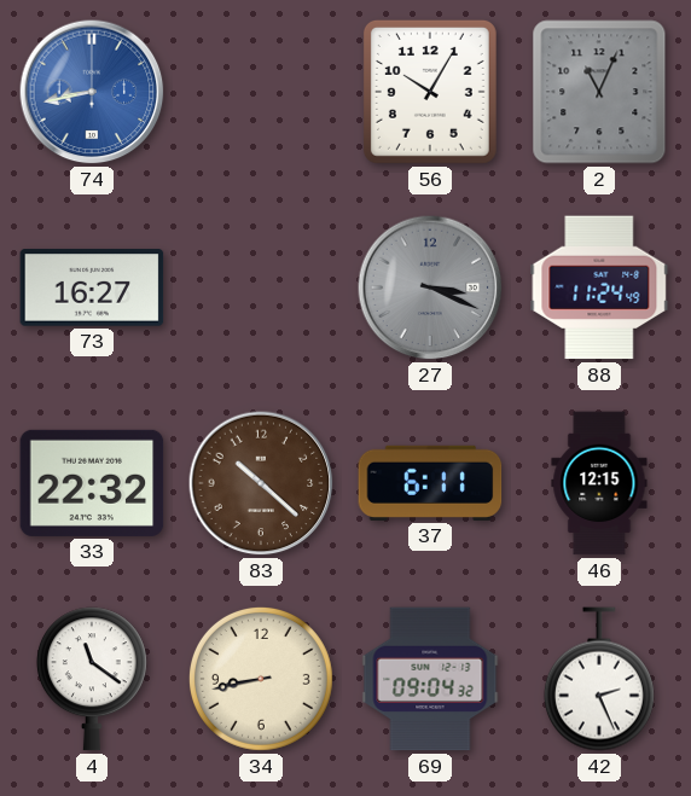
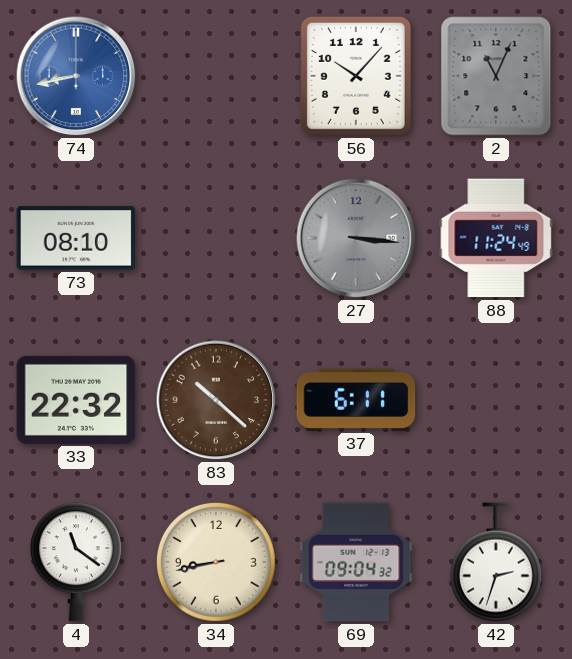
56: 10:05 -> 10:07 (356, 76)
73: 16:27 -> 08:10 (76, 238)
27: 3:19 -> 3:16 (356, 238)
46: 12:15 -> none (599, 483)
42: 2:26 -> 2:33 (496, 562)
